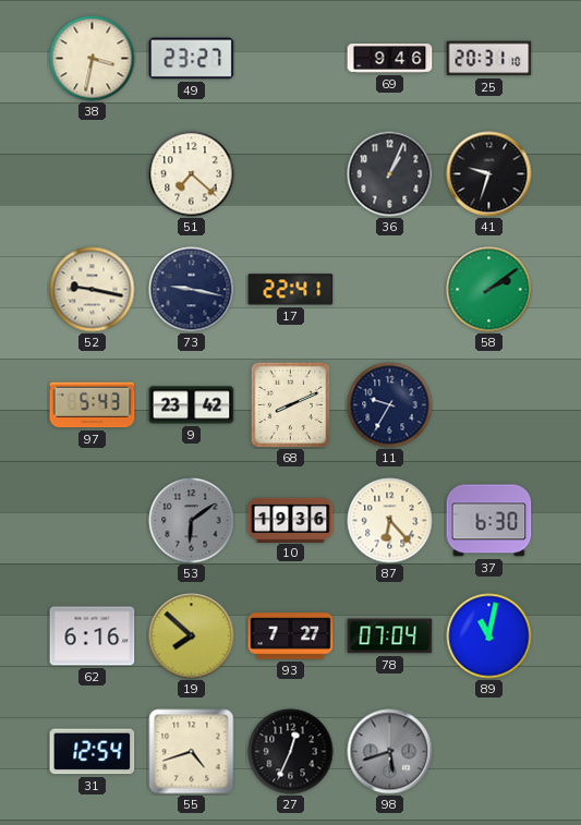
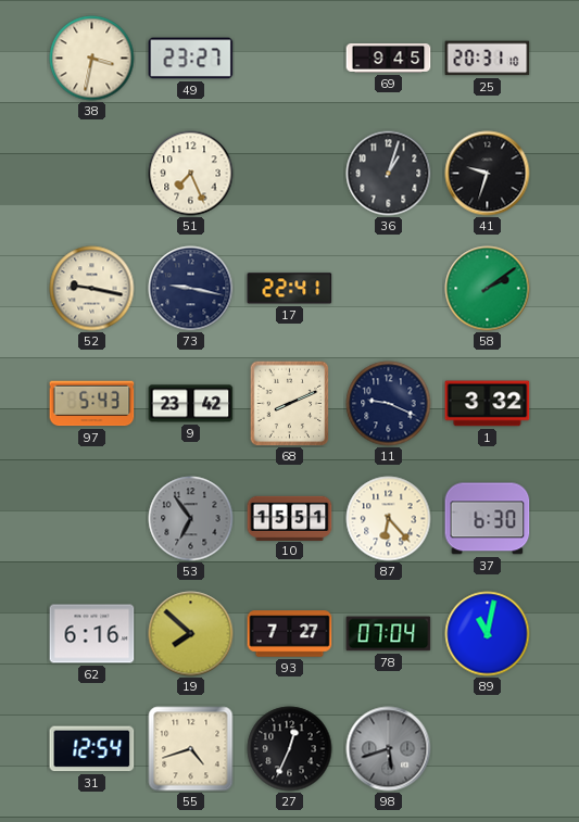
69: 9:46 -> 9:45 (389, 59)
51: 7:22 -> 7:26 (191, 174)
36: 1:04 -> 1:03 (389, 174)
11: 9:35 -> 9:19 (389, 404)
1: none -> 3:32 (488, 404)
53: 6:09 -> 6:54 (191, 519)
10: 19:36 -> 15:51 (290, 518)
